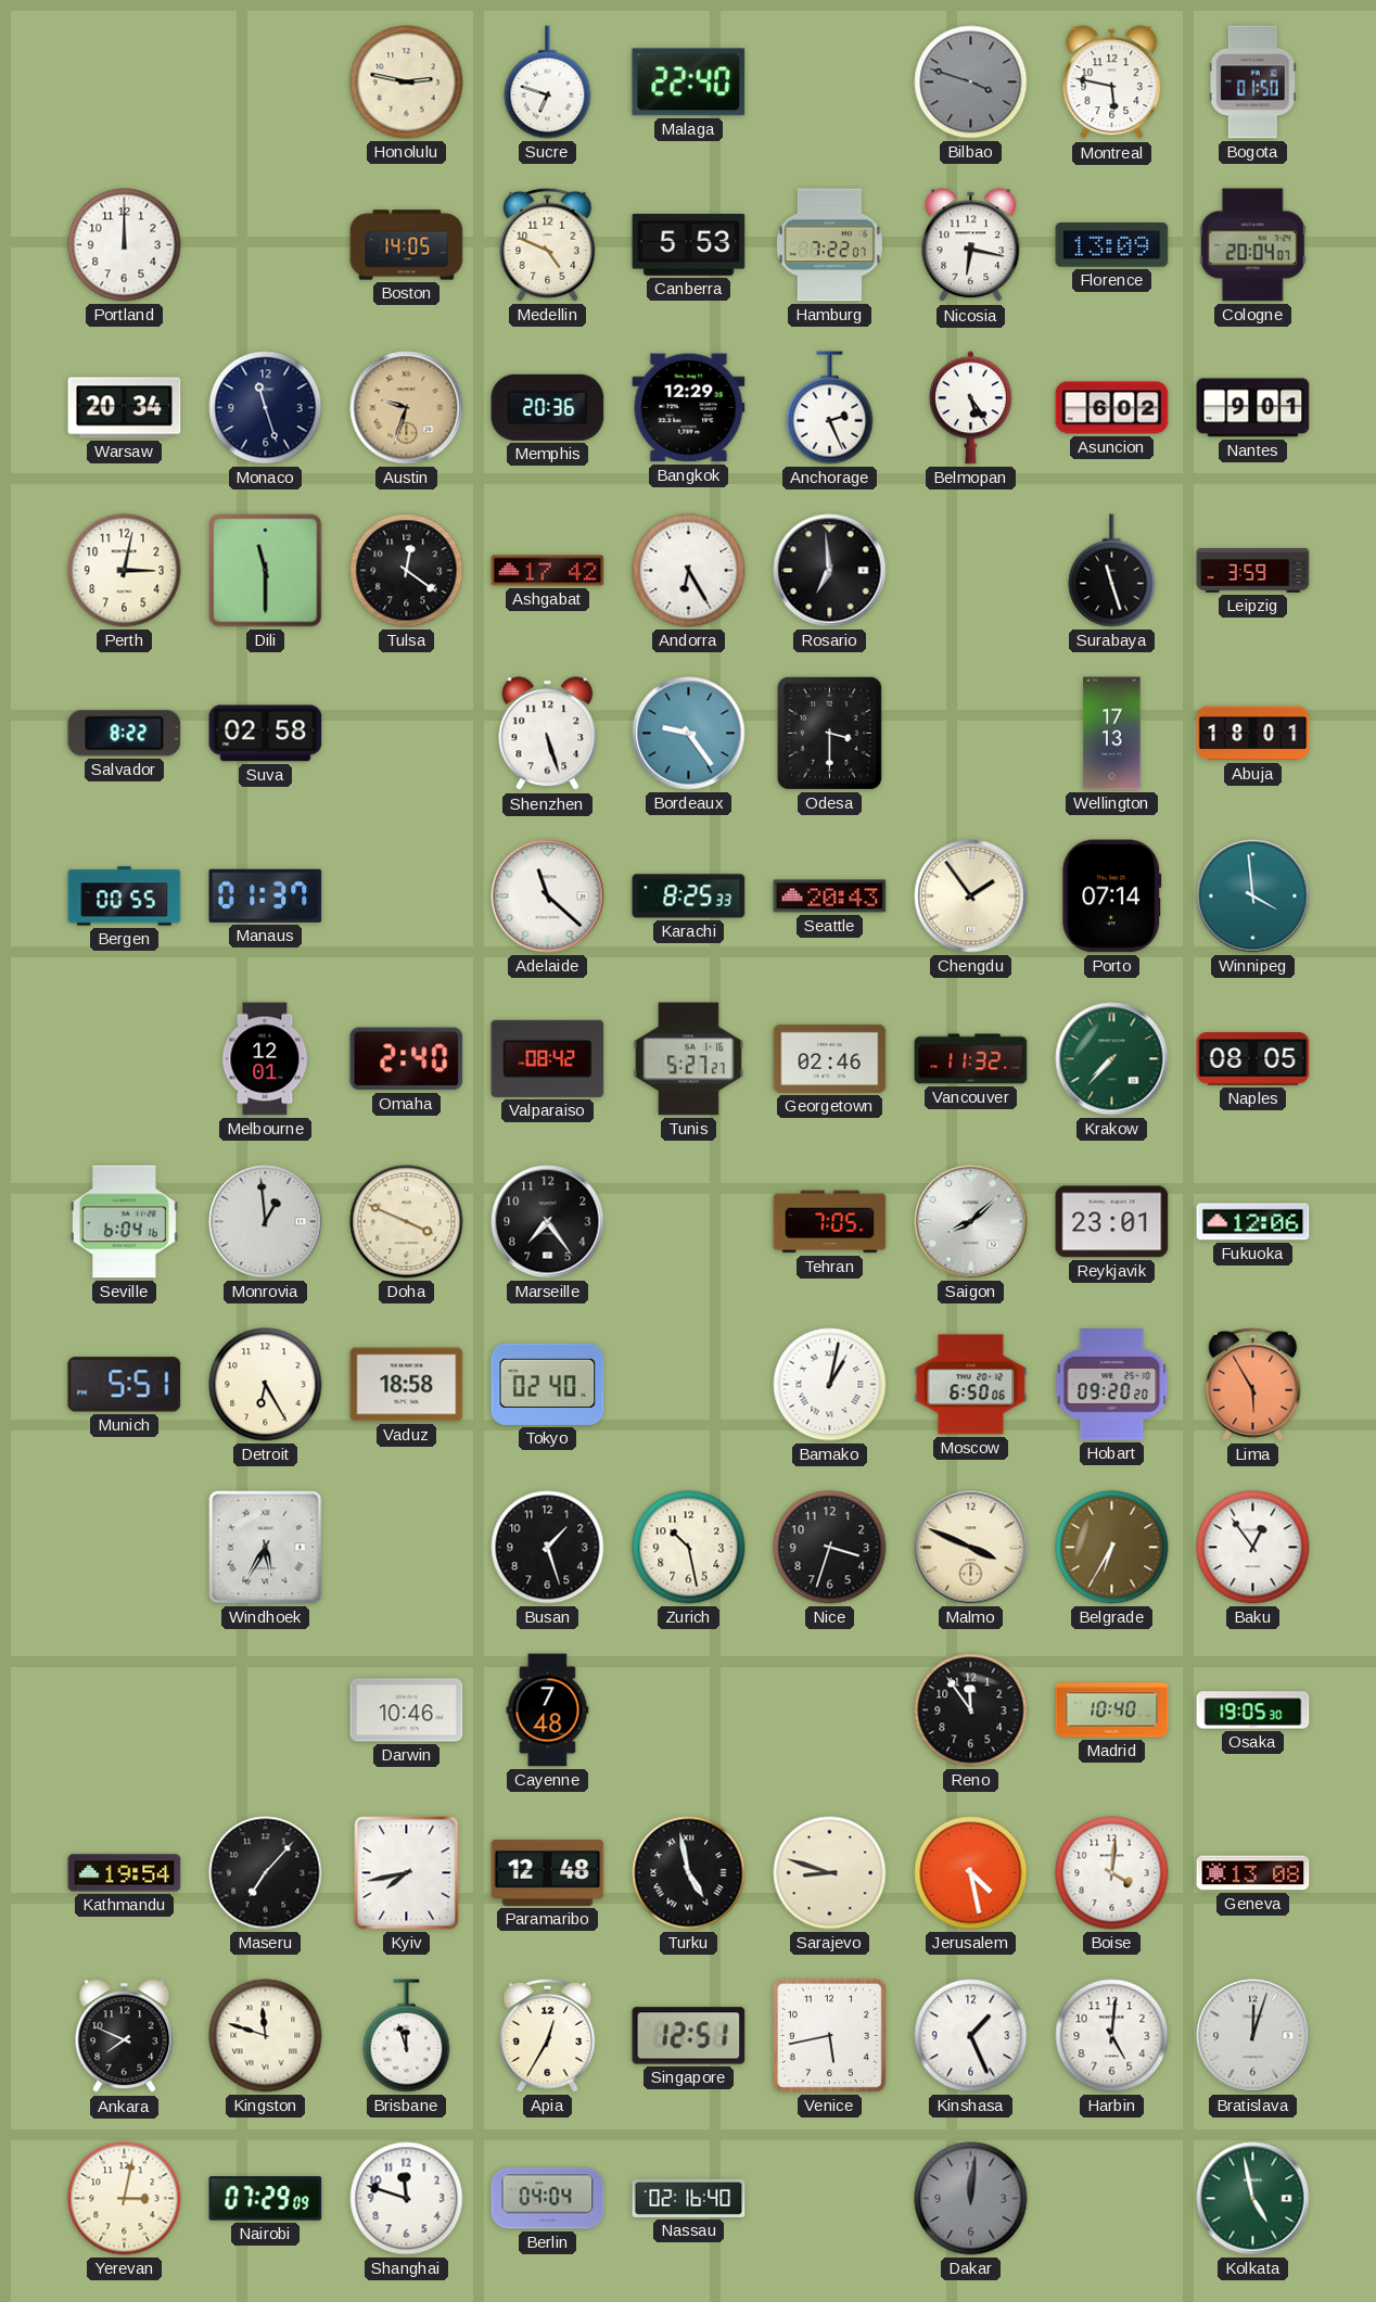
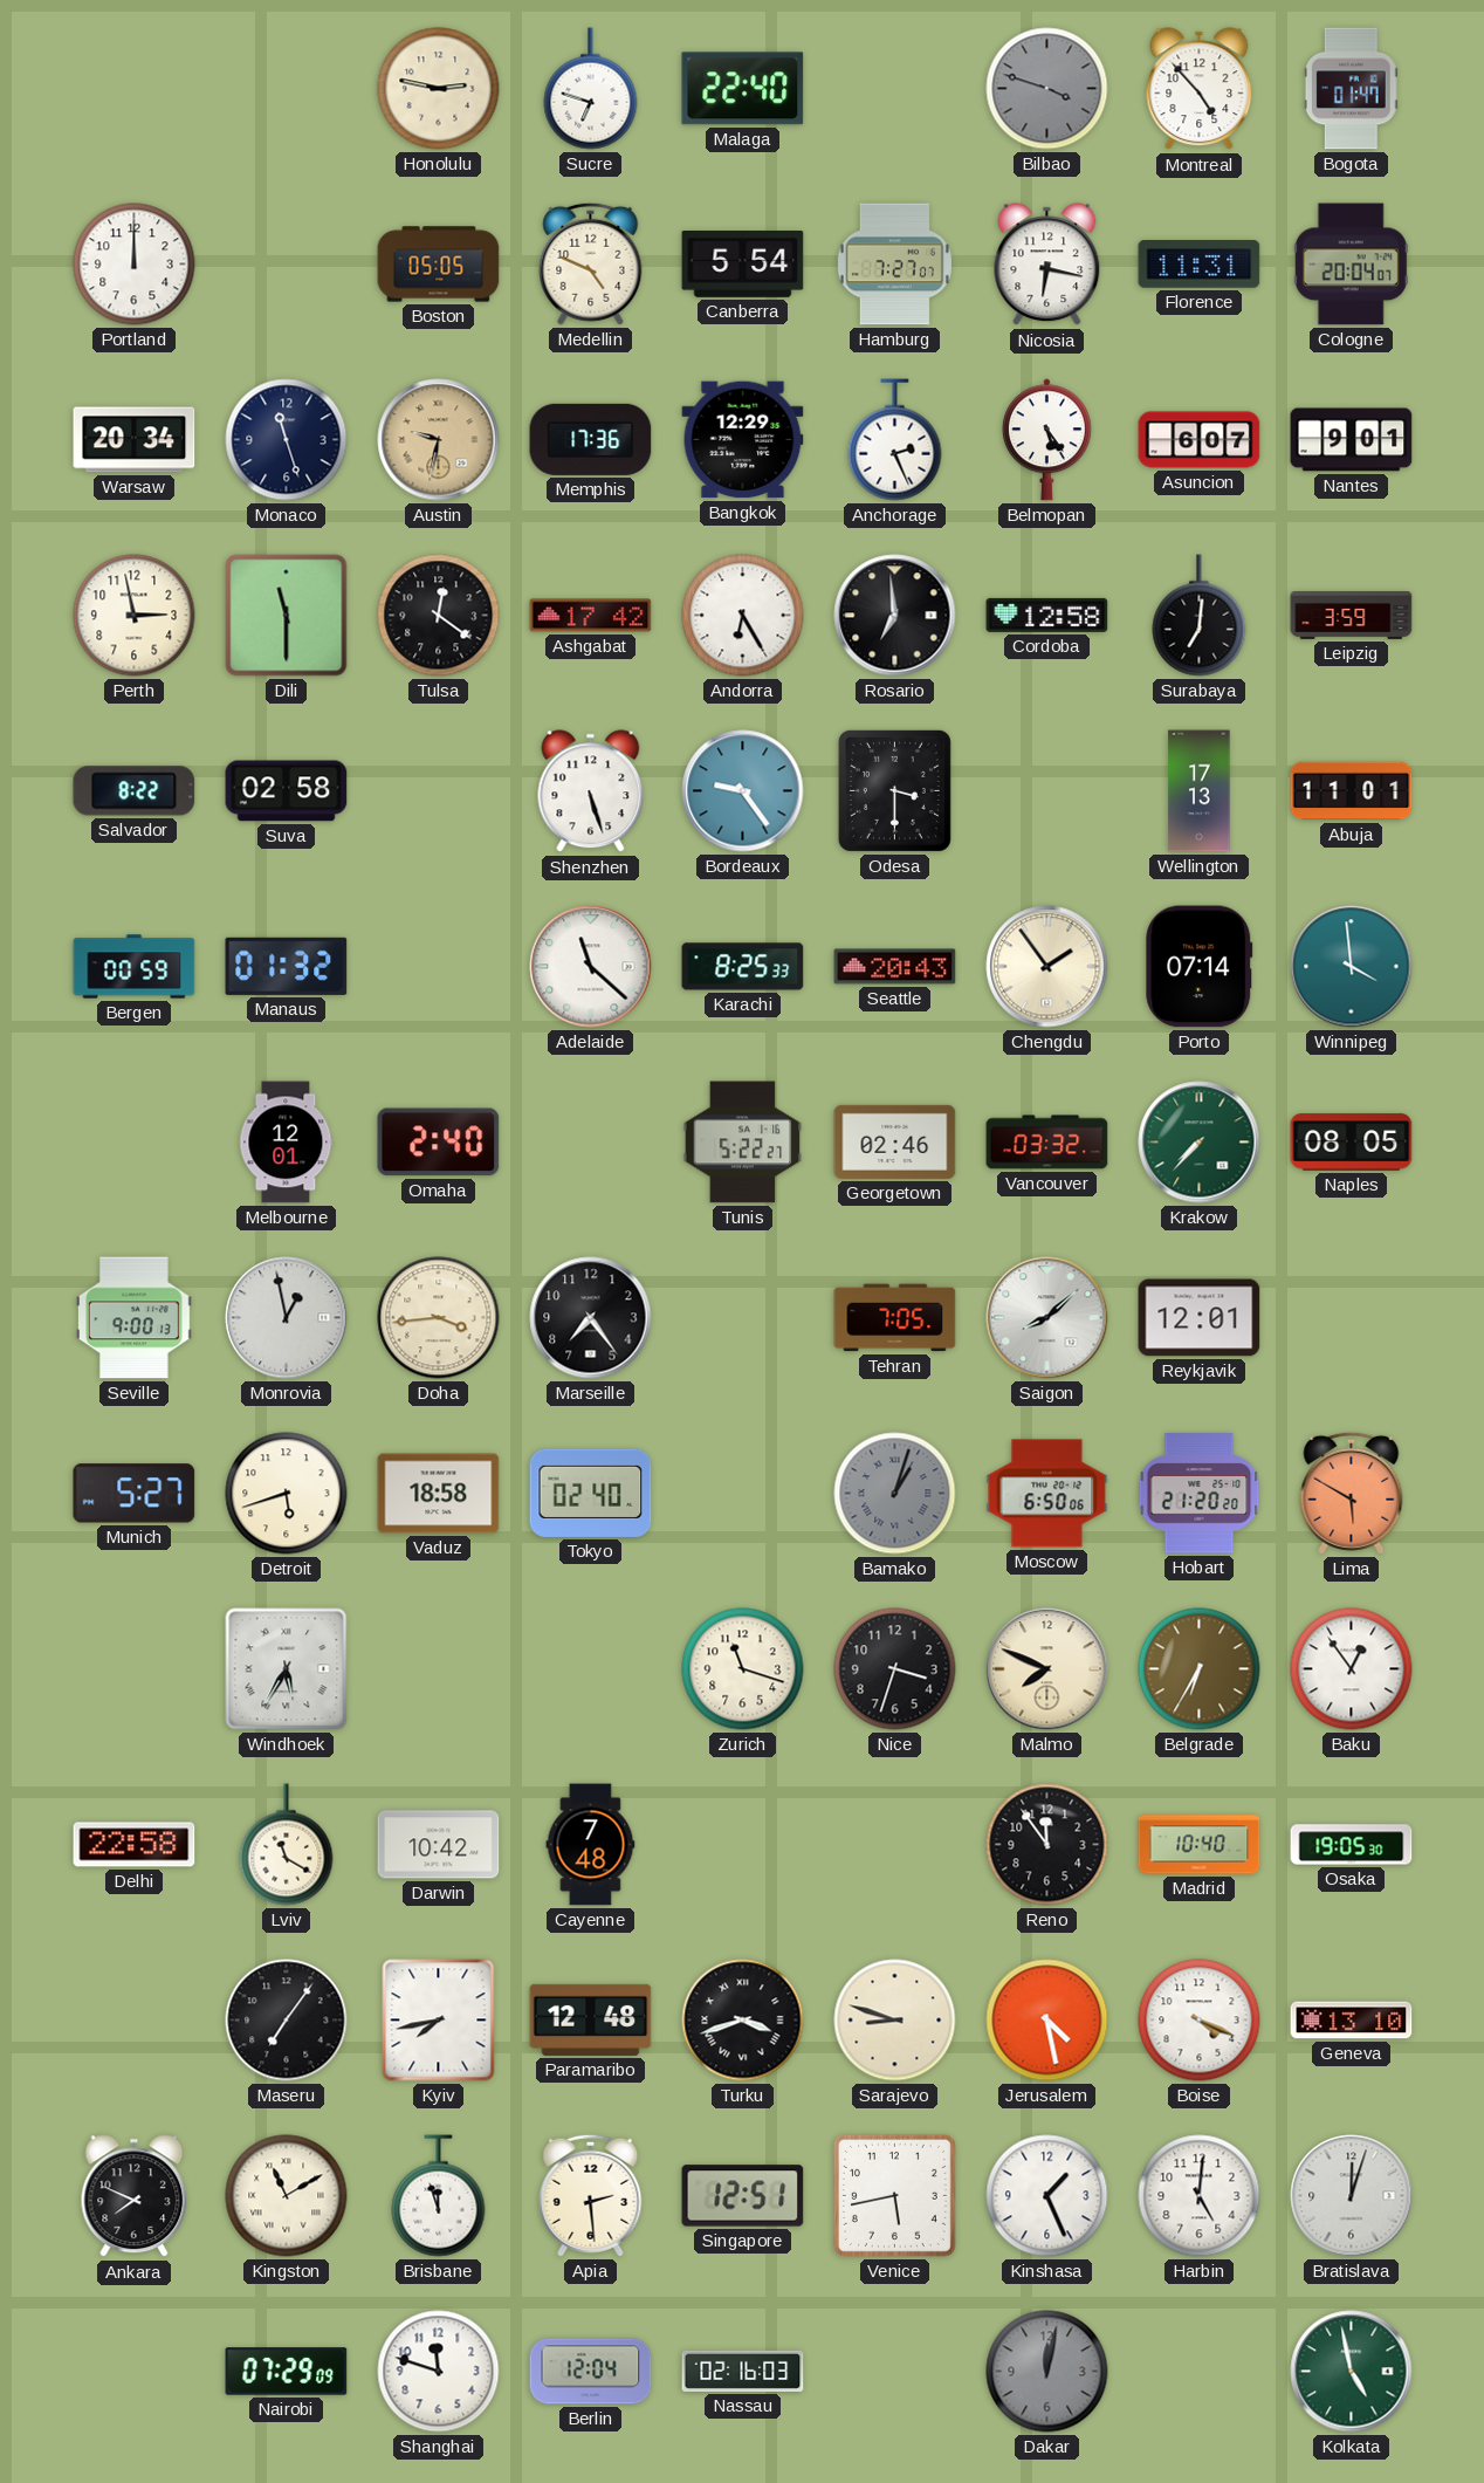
Montreal: 5:47 -> 4:53 (1200, 89)
Bogota: 01:50 -> 01:47 (1351, 89)
Boston: 14:05 -> 05:05 (439, 265)
Canberra: 5:53 -> 5:54 (743, 265)
Hamburg: 7:22 -> 7:27 (894, 265)
Florence: 13:09 -> 11:31 (1200, 265)
Austin: 9:33 -> 9:32 (439, 440)
Memphis: 20:36 -> 17:36 (591, 439)
Asuncion: 6:02 -> 6:07 (1200, 440)
Perth: 3:02 -> 2:58 (135, 616)
Cordoba: none -> 12:58 (1047, 615)
Surabaya: 11:27 -> 7:01 (1200, 616)
Abuja: 18:01 -> 11:01 (1352, 791)
Bergen: 00:55 -> 00:59 (135, 967)
Manaus: 01:37 -> 01:32 (287, 966)
Valparaiso: 08:42 -> none (548, 1058)
Tunis: 5:27 -> 5:22 (743, 1143)
Vancouver: 11:32 -> 03:32 (1047, 1143)
Seville: 6:04 -> 9:00 (133, 1318)
Monrovia: 12:59 -> 12:58 (287, 1318)
Doha: 3:49 -> 3:44 (439, 1318)
Reykjavik: 23:01 -> 12:01 (1200, 1318)
Fukuoka: 12:06 -> none (1253, 1222)
Munich: 5:51 -> 5:27 (135, 1494)
Detroit: 6:25 -> 5:42 (287, 1494)
Bamako: 1:02 -> 1:03 (895, 1494)
Bamako dial: white -> grey (895, 1494)
Hobart: 09:20 -> 21:20 (1200, 1494)
Lima: 5:55 -> 5:50 (1352, 1493)
Busan: 1:27 -> none (548, 1548)
Zurich: 10:28 -> 11:18 (743, 1669)
Malmo: 3:49 -> 7:49 (1047, 1669)
Delhi: none -> 22:58 (135, 1845)
Lviv: none -> 11:20 (287, 1845)
Darwin: 10:46 -> 10:42 (439, 1845)
Kathmandu: 19:54 -> none (125, 1873)
Maseru: 7:07 -> 7:06 (287, 2021)
Turku: 4:58 -> 3:42 (743, 2021)
Boise: 4:01 -> 4:19 (1200, 2021)
Geneva: 13:08 -> 13:10 (1352, 2021)
Kingston: 11:48 -> 11:10 (287, 2196)
Apia: 12:35 -> 2:29 (591, 2195)
Yerevan: 3:02 -> none (125, 2199)
Berlin: 04:04 -> 12:04 (591, 2372)
Nassau: 02:16:40 -> 02:16:03 (743, 2371)
Dakar: 12:01 -> 12:02 (1047, 2372)
